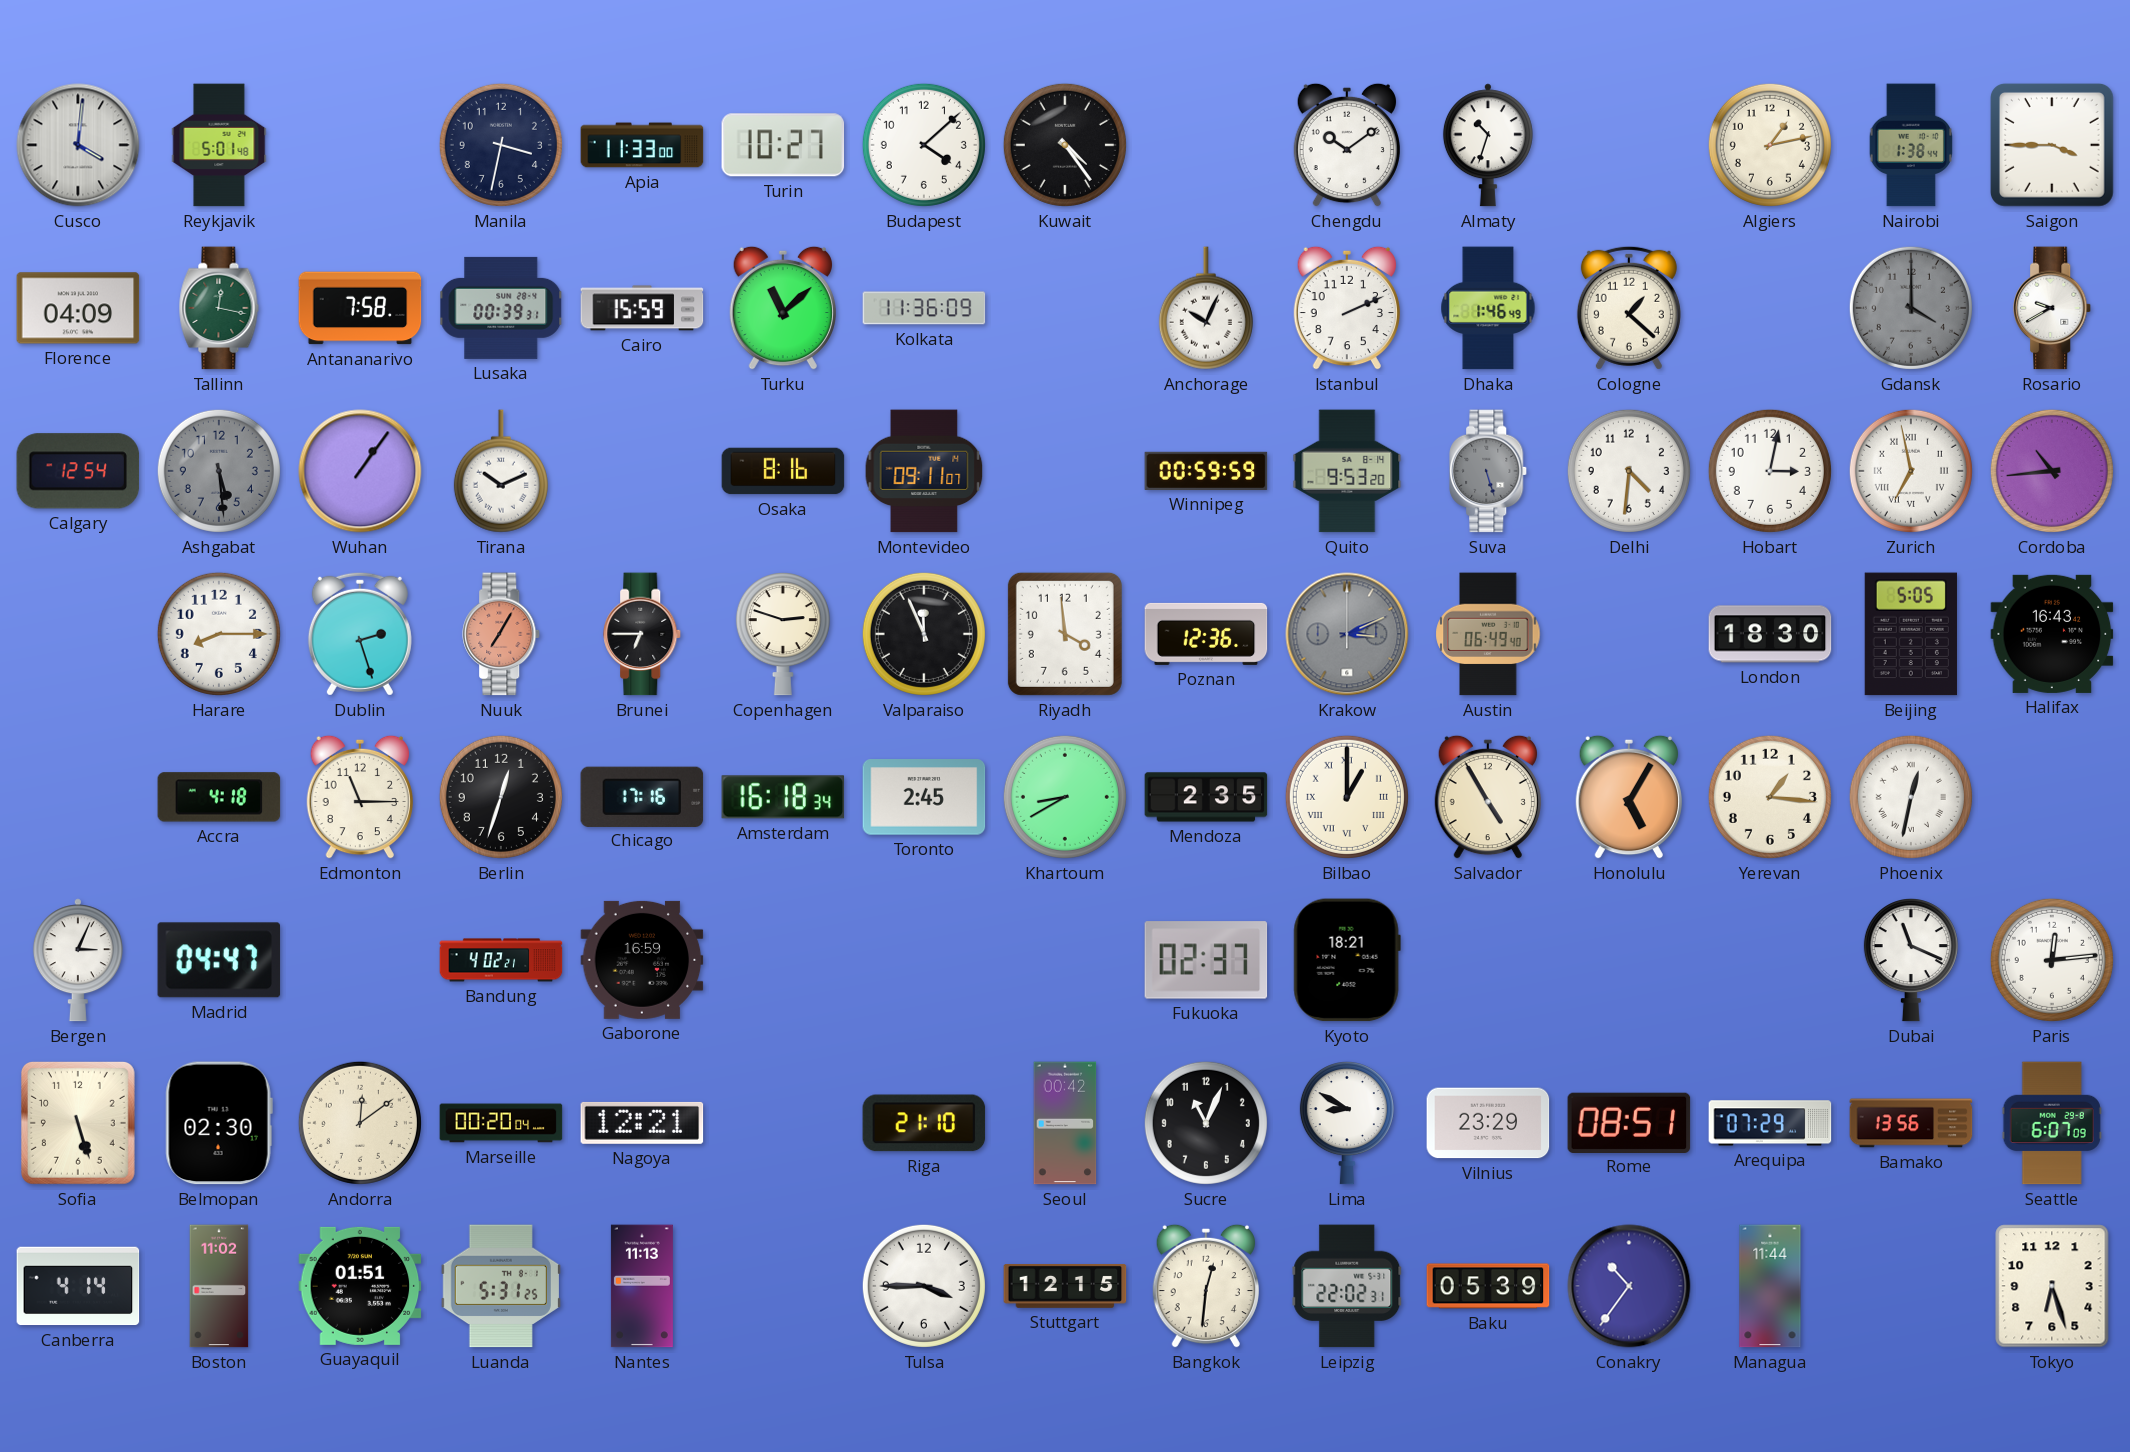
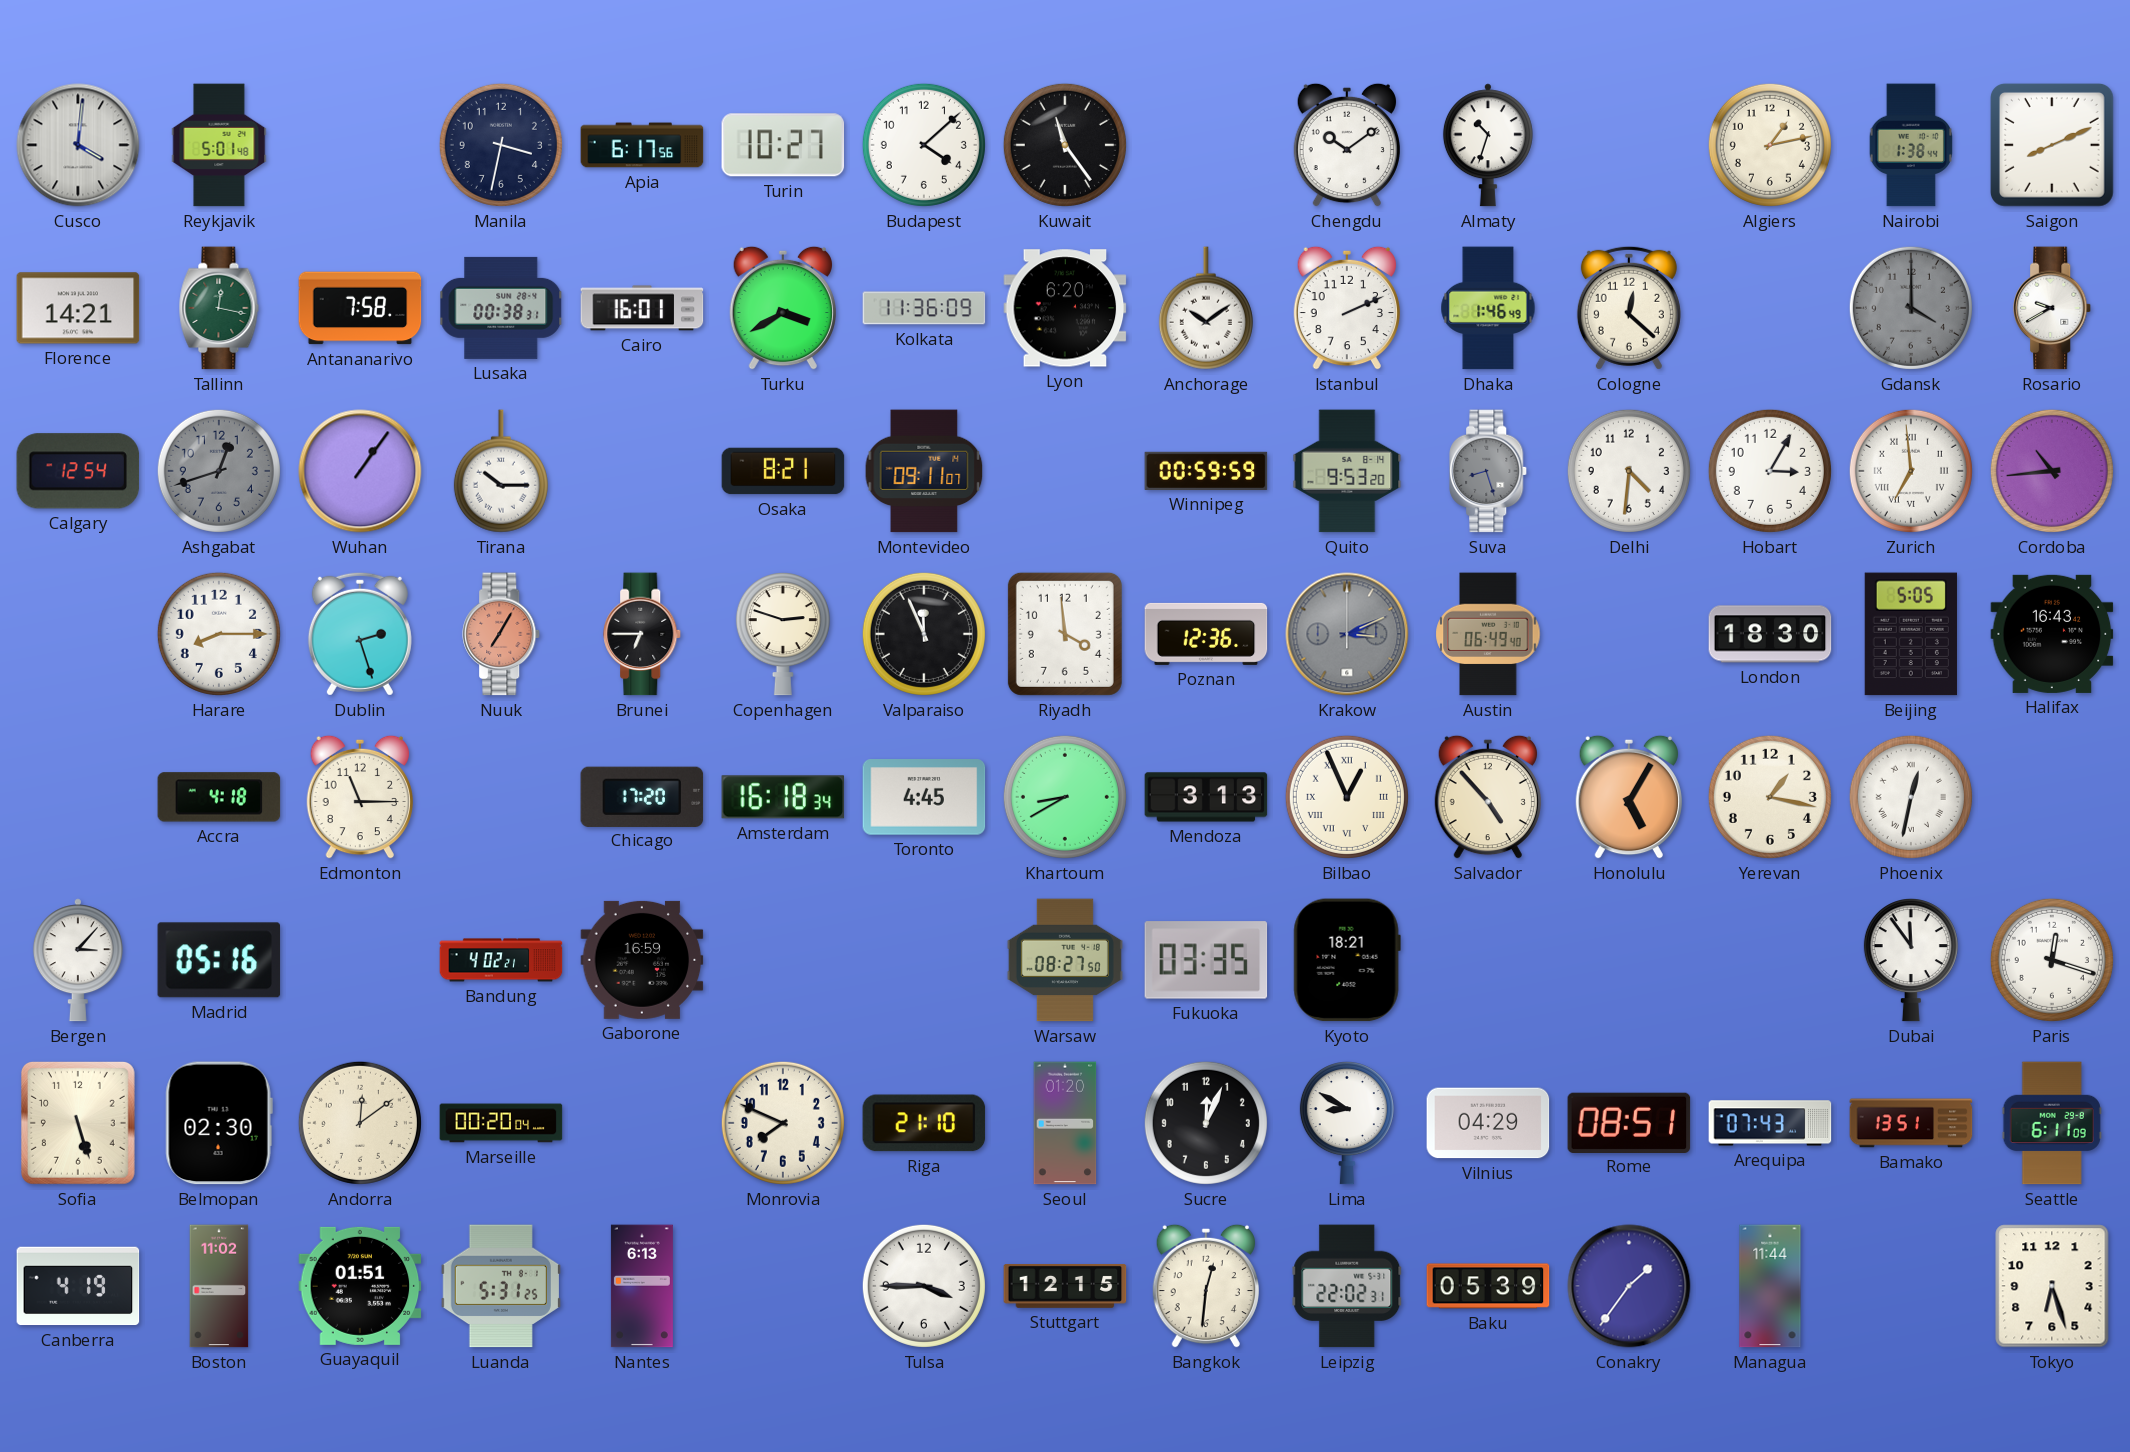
Apia: 11:33 -> 6:17 (642, 145)
Kuwait: 4:24 -> 11:24 (1065, 145)
Saigon: 3:45 -> 8:11 (2053, 146)
Florence: 04:09 -> 14:21 (78, 308)
Lusaka: 00:39 -> 00:38 (501, 308)
Cairo: 15:59 -> 16:01 (642, 308)
Turku: 11:08 -> 3:40 (783, 308)
Lyon: none -> 6:20 (1065, 308)
Anchorage: 10:04 -> 10:09 (1206, 308)
Cologne: 1:22 -> 12:22 (1629, 308)
Ashgabat: 5:29 -> 12:42 (219, 471)
Tirana: 10:11 -> 10:15 (501, 471)
Osaka: 8:16 -> 8:21 (783, 471)
Suva: 5:27 -> 8:27 (1489, 471)
Hobart: 3:02 -> 3:05 (1770, 471)
Zurich: 6:58 -> 6:59 (1911, 471)
Berlin: 12:33 -> none (501, 797)
Chicago: 17:16 -> 17:20 (642, 796)
Toronto: 2:45 -> 4:45 (924, 797)
Mendoza: 2:35 -> 3:13 (1206, 797)
Bilbao: 1:00 -> 12:56 (1347, 797)
Salvador: 4:55 -> 4:53 (1488, 797)
Yerevan: 1:16 -> 1:17 (1770, 797)
Bergen: 3:04 -> 3:07 (78, 960)
Madrid: 04:47 -> 05:16 (219, 960)
Warsaw: none -> 08:27 (1065, 960)
Fukuoka: 02:37 -> 03:35 (1206, 960)
Dubai: 11:19 -> 11:54 (1911, 961)
Paris: 12:14 -> 12:18 (2052, 960)
Nagoya: 12:21 -> none (642, 1123)
Monrovia: none -> 7:49 (783, 1123)
Seoul: 00:42 -> 01:20 (1065, 1123)
Sucre: 11:04 -> 12:04 (1206, 1123)
Vilnius: 23:29 -> 04:29 (1488, 1123)
Arequipa: 07:29 -> 07:43 (1770, 1123)
Bamako: 13:56 -> 13:51 (1911, 1123)
Seattle: 6:07 -> 6:11 (2052, 1123)
Canberra: 4:14 -> 4:19 (78, 1286)
Nantes: 11:13 -> 6:13 (642, 1286)
Conakry: 10:36 -> 1:36 (1629, 1286)
